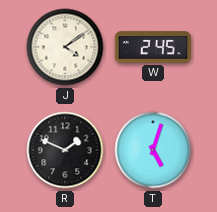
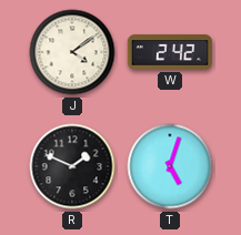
W: 2:45 -> 2:42 (170, 52)
